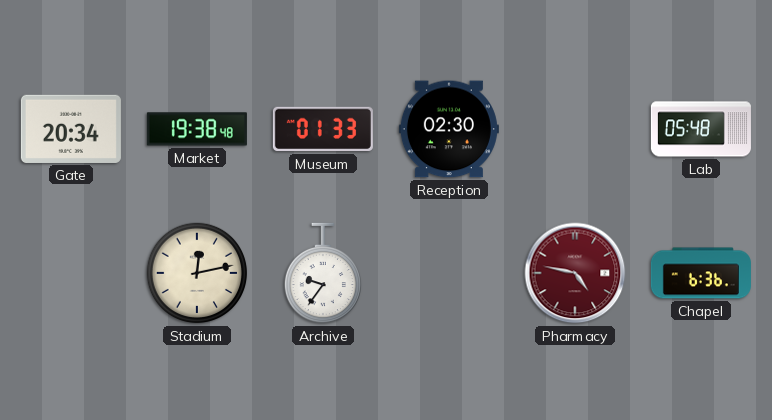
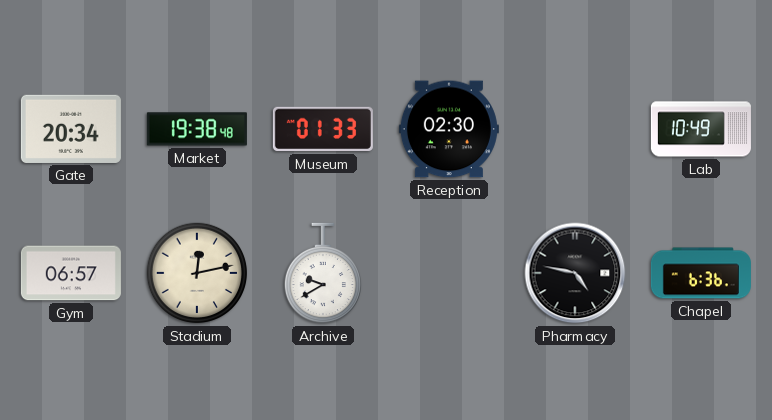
Lab: 05:48 -> 10:49 (701, 129)
Gym: none -> 06:57 (71, 273)
Archive: 9:36 -> 9:40 (322, 273)
Pharmacy dial: burgundy -> black (575, 273)
